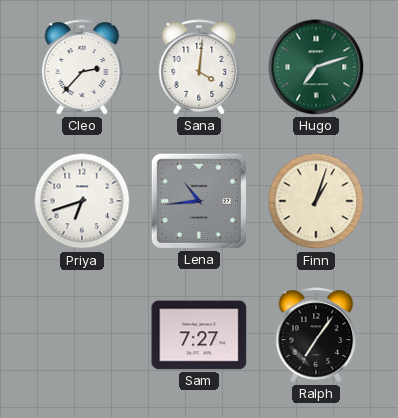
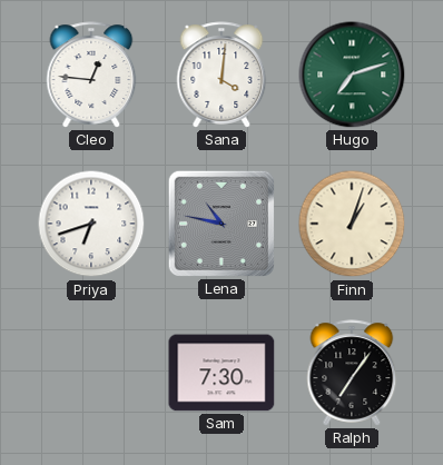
Cleo: 2:37 -> 12:46 (91, 75)
Lena: 10:44 -> 10:47 (221, 224)
Sam: 7:27 -> 7:30 (221, 373)
